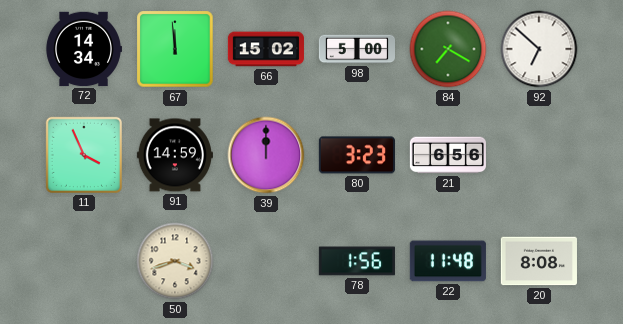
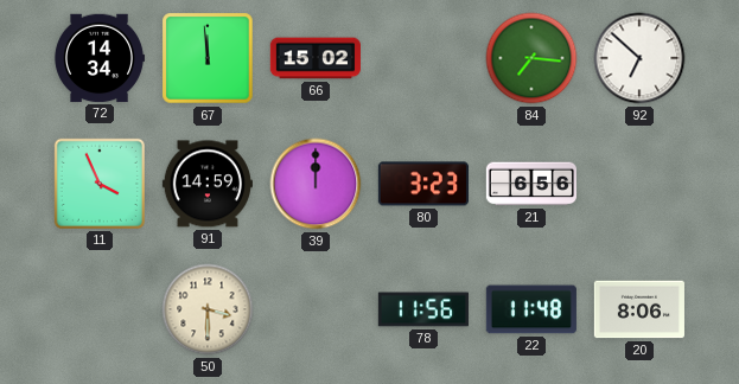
98: 5:00 -> none (356, 49)
84: 7:20 -> 7:16 (531, 58)
50: 3:42 -> 3:30 (208, 309)
78: 1:56 -> 11:56 (423, 309)
20: 8:08 -> 8:06 (639, 309)
